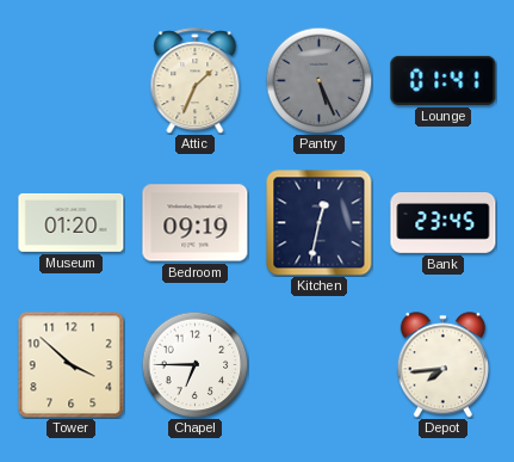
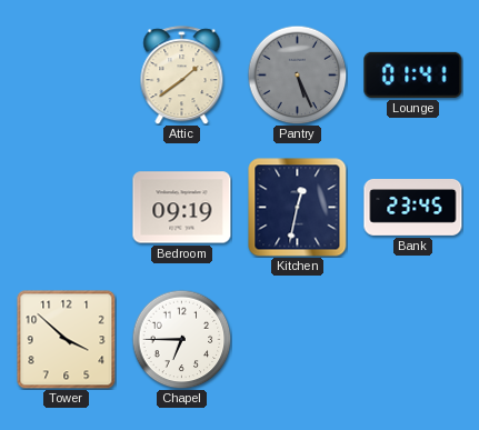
Attic: 1:34 -> 1:39 (182, 76)
Museum: 01:20 -> none (72, 222)
Depot: 7:44 -> none (442, 365)
